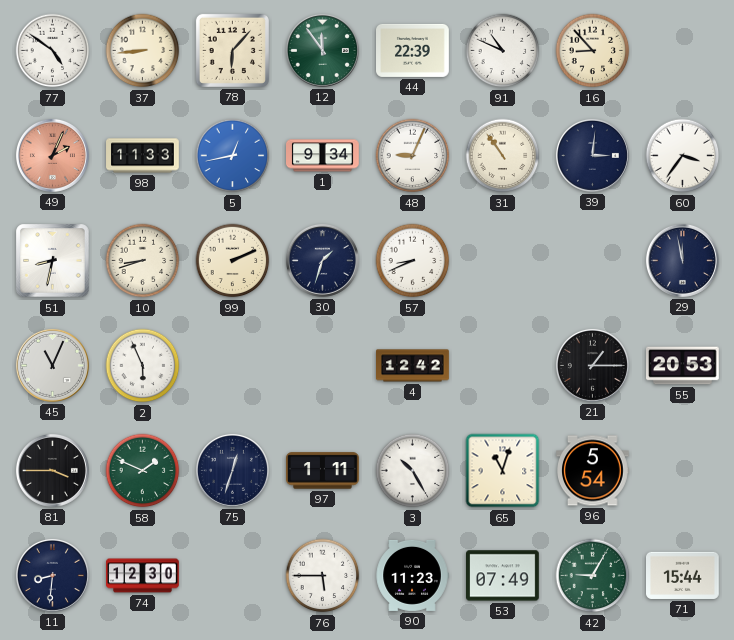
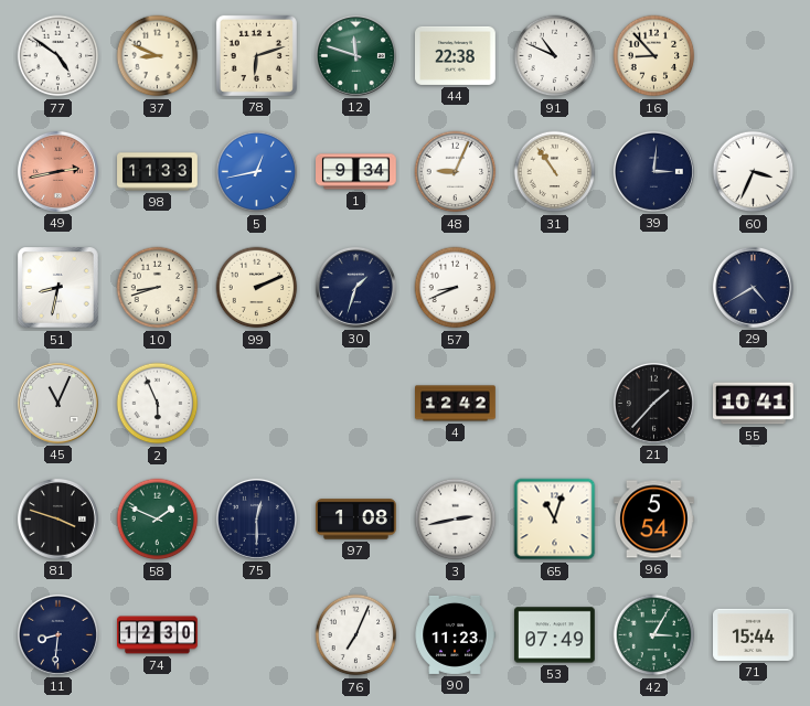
37: 8:44 -> 8:49 (158, 56)
78: 6:07 -> 6:12 (256, 55)
12: 11:54 -> 11:48 (355, 55)
44: 22:39 -> 22:38 (456, 55)
49: 2:04 -> 2:43 (57, 171)
60: 3:36 -> 3:34 (754, 172)
29: 11:58 -> 4:40 (753, 287)
21: 1:15 -> 1:37 (653, 403)
55: 20:53 -> 10:41 (754, 404)
81: 3:45 -> 3:48 (57, 518)
75: 12:33 -> 12:30 (256, 518)
97: 1:11 -> 1:08 (356, 520)
3: 10:25 -> 2:43 (456, 520)
76: 5:45 -> 7:04 (356, 635)
42: 9:05 -> 3:05 (654, 635)
